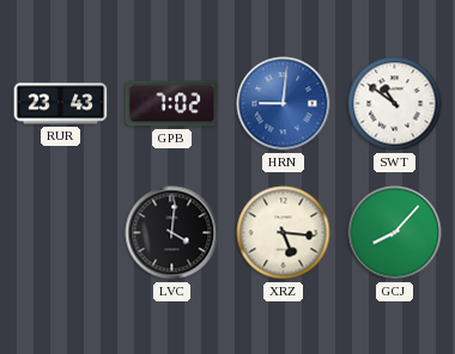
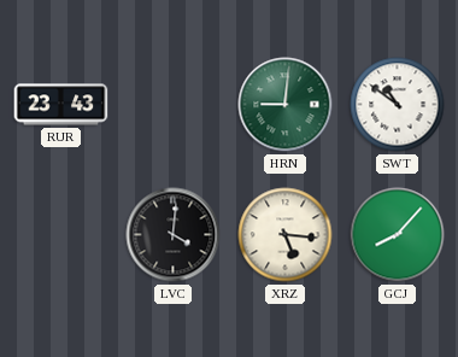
GPB: 7:02 -> none (172, 104)
HRN dial: blue -> green (286, 105)
